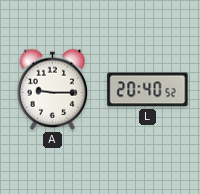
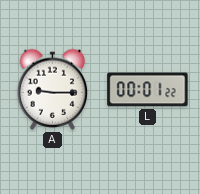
L: 20:40 -> 00:01 (148, 90)
